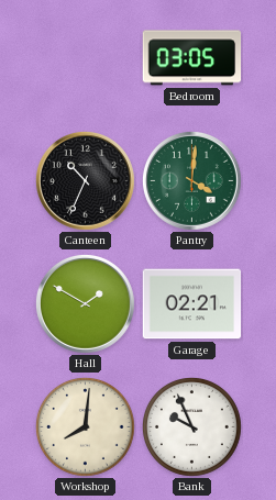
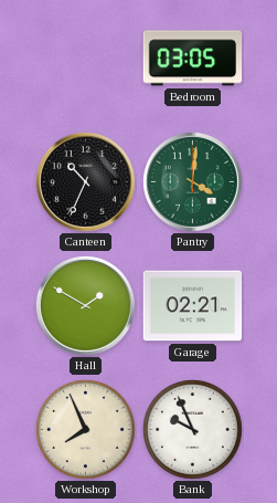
Workshop: 8:01 -> 7:56 (86, 430)
